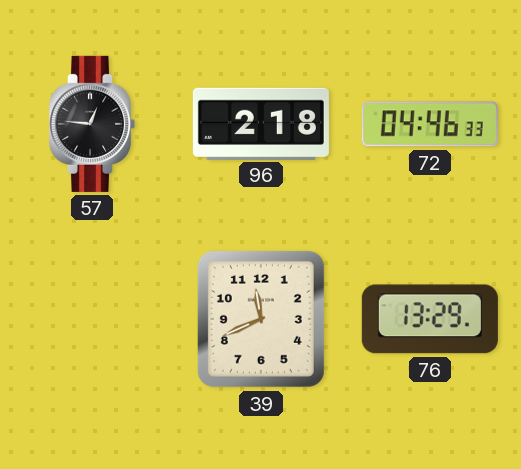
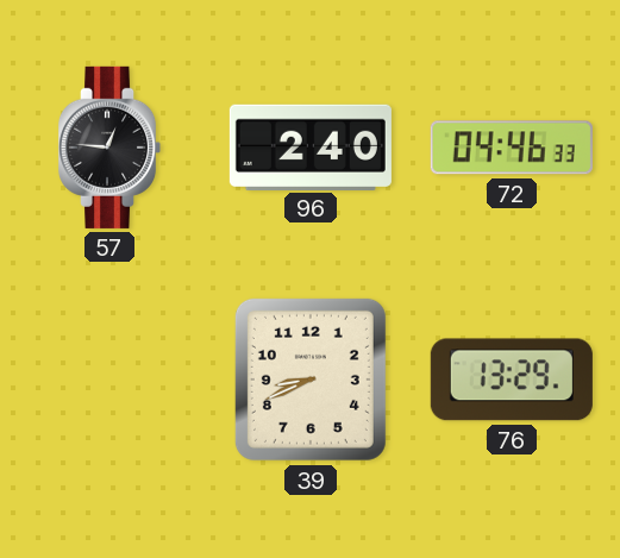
96: 2:18 -> 2:40 (311, 146)
39: 11:41 -> 8:41 (311, 380)
